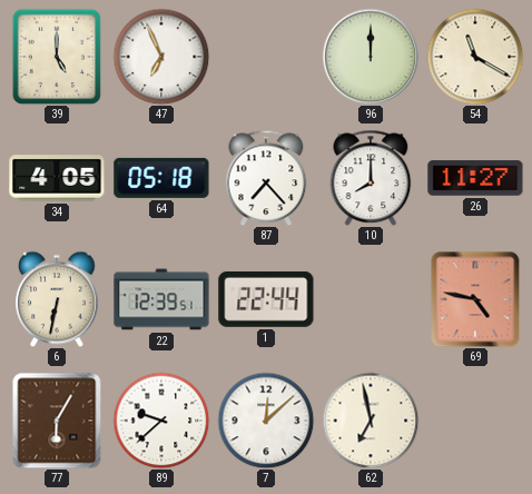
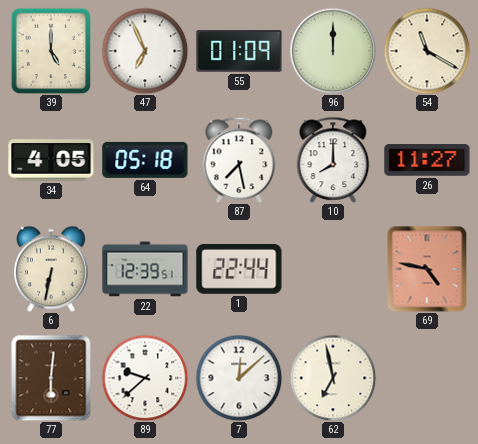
55: none -> 01:09 (239, 51)
87: 7:23 -> 7:28 (239, 160)
77: 6:05 -> 6:01 (51, 378)
